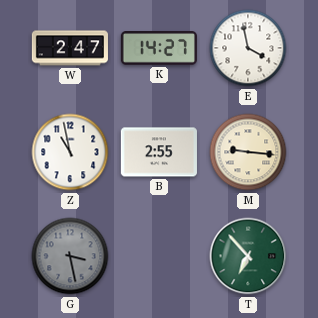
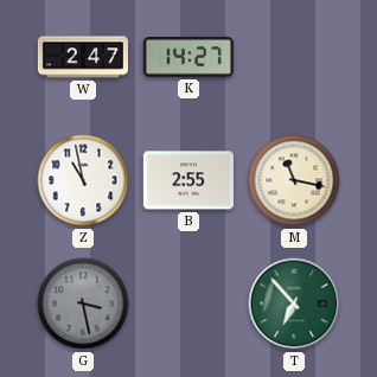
E: 3:58 -> none (248, 48)
M: 9:16 -> 11:17 (294, 180)
